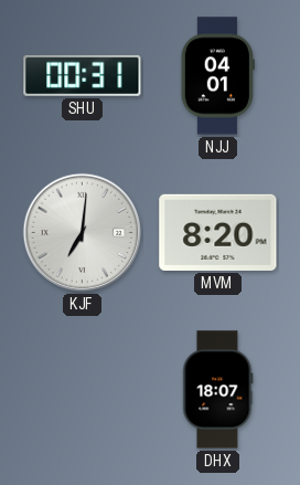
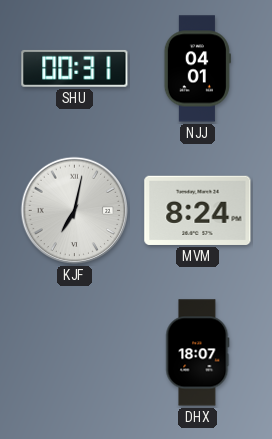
KJF: 7:01 -> 7:02 (75, 211)
MVM: 8:20 -> 8:24 (198, 210)
